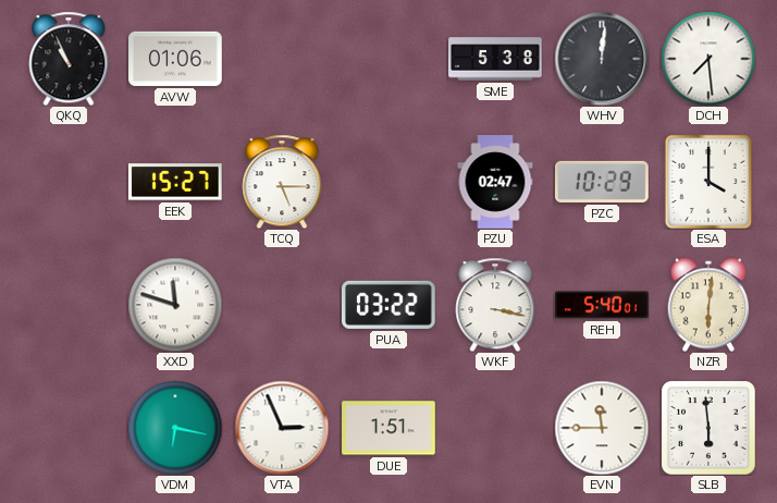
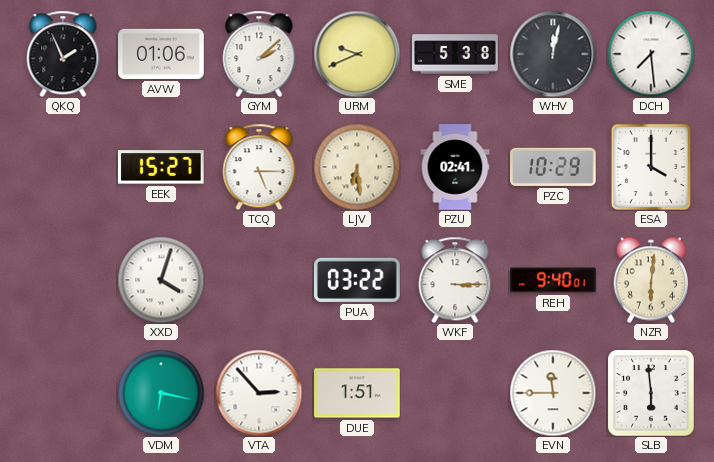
QKQ: 10:56 -> 1:56 (63, 54)
GYM: none -> 2:08 (259, 54)
URM: none -> 9:41 (357, 54)
WHV: 12:01 -> 12:02 (553, 54)
LJV: none -> 6:29 (357, 167)
PZU: 02:47 -> 02:41 (455, 167)
XXD: 11:48 -> 4:03 (161, 280)
WKF: 3:17 -> 3:15 (455, 280)
REH: 5:40 -> 9:40 (553, 280)
VTA: 2:56 -> 2:53 (259, 393)
